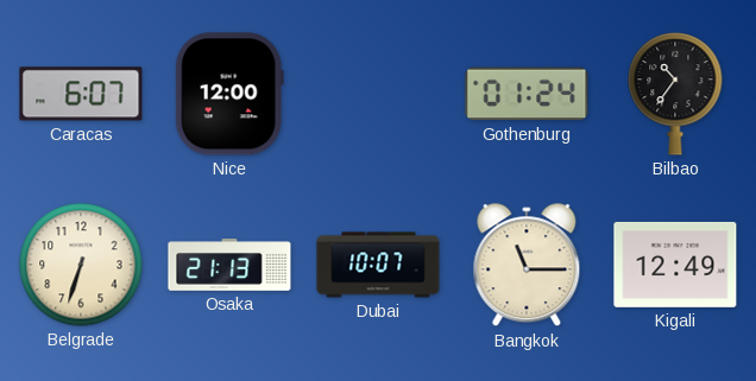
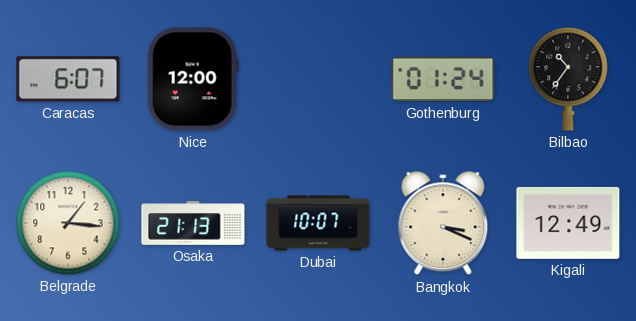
Belgrade: 6:33 -> 1:16 (68, 223)
Bangkok: 11:15 -> 3:19 (443, 224)
